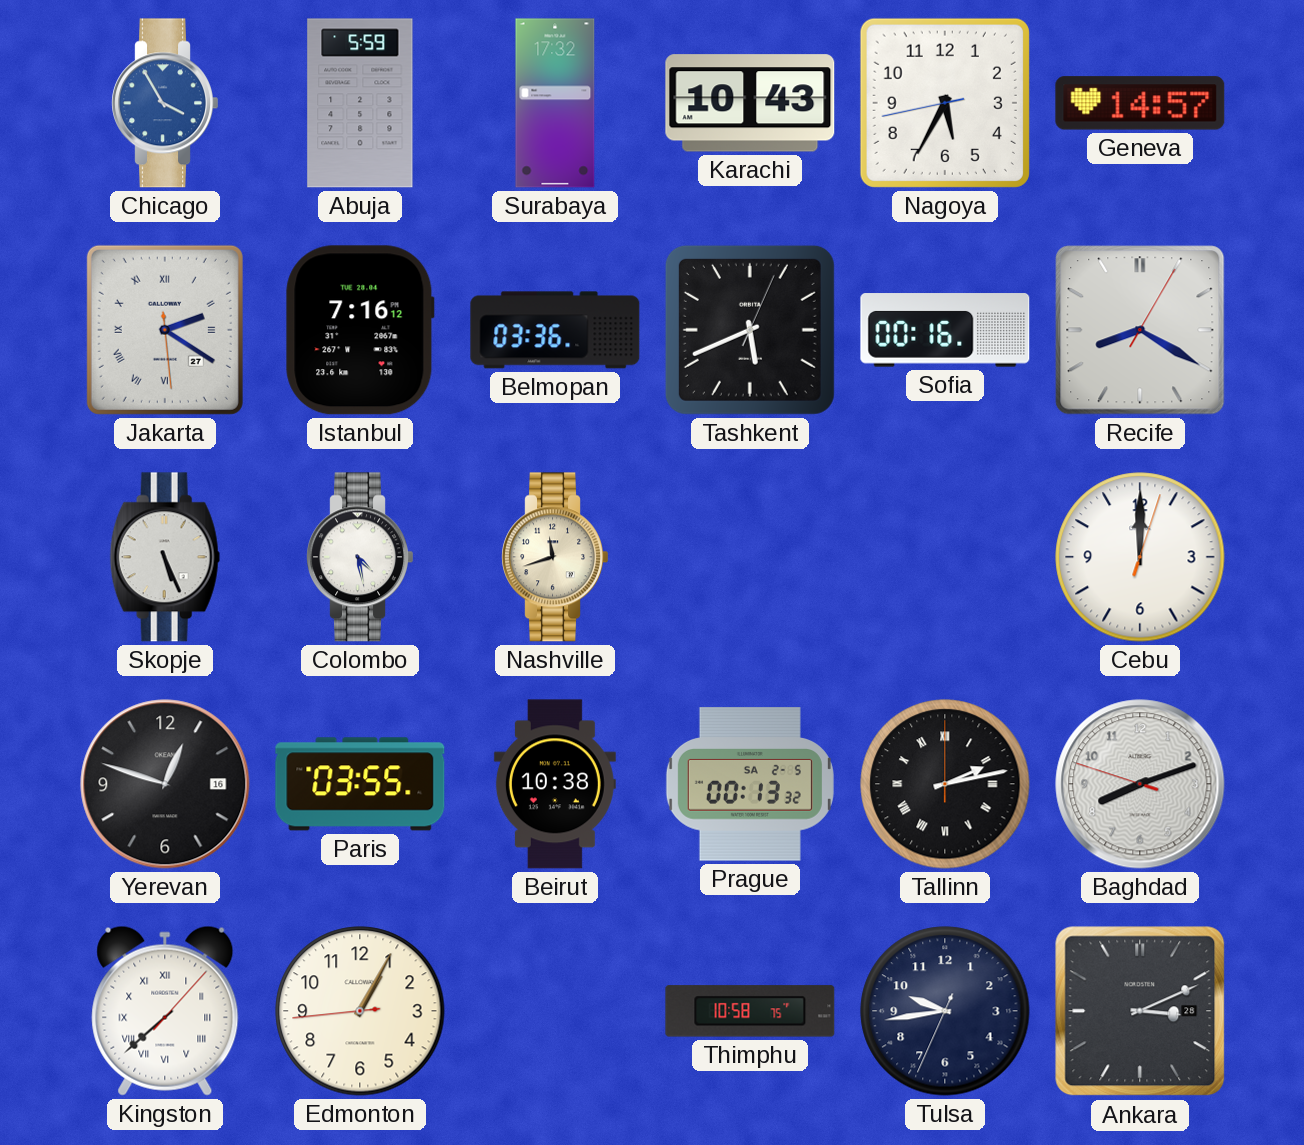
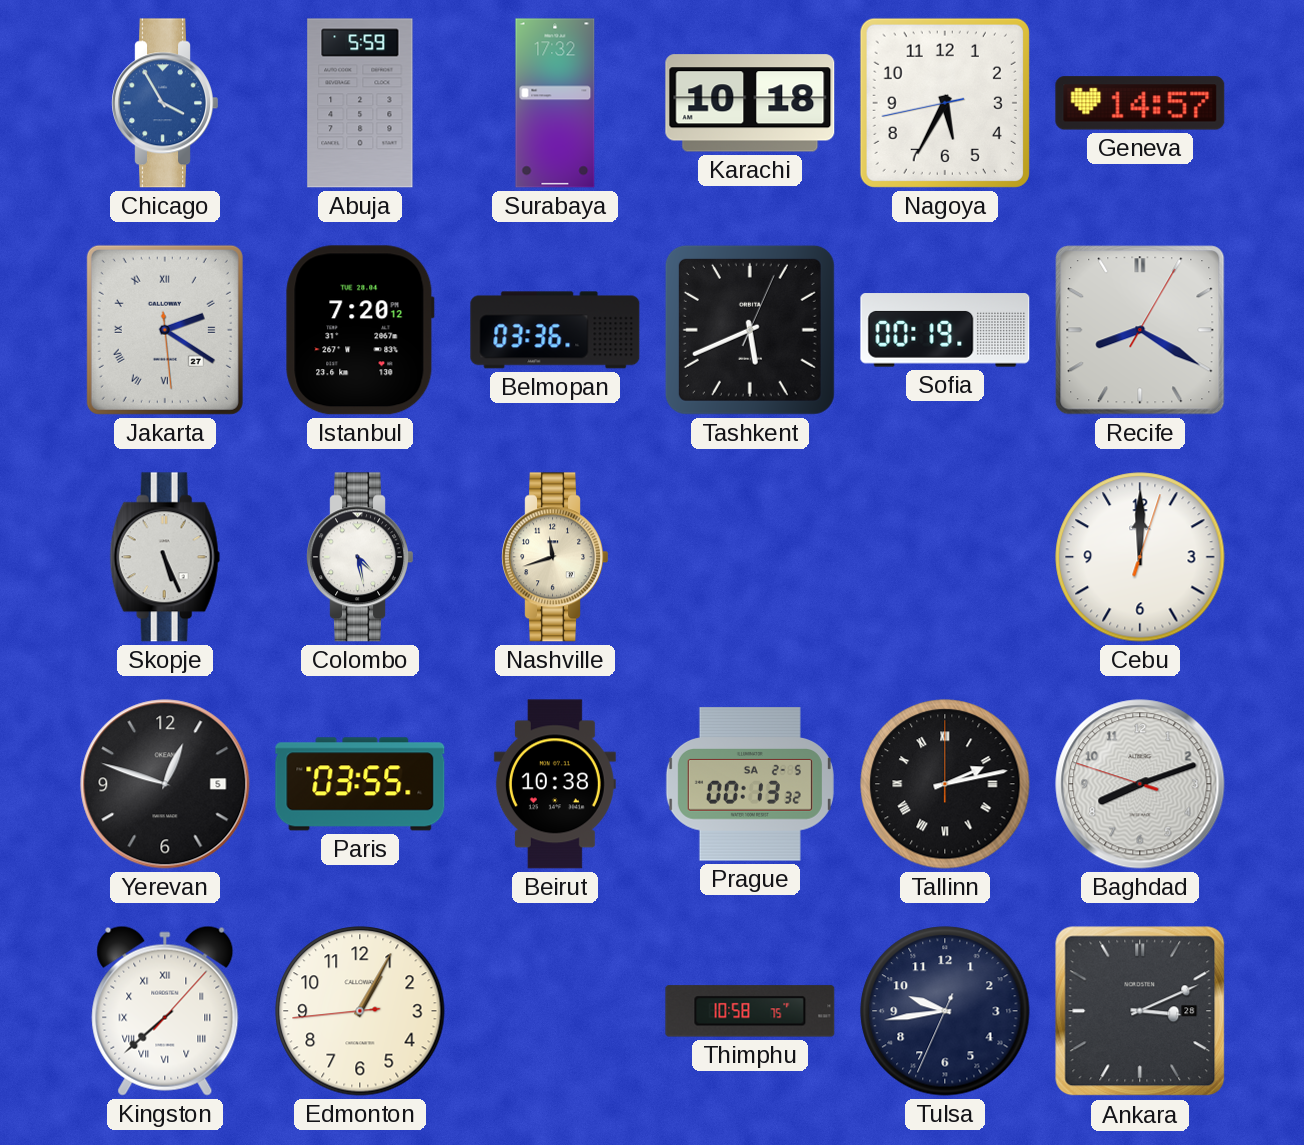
Karachi: 10:43 -> 10:18 (750, 103)
Istanbul: 7:16 -> 7:20 (360, 330)
Sofia: 00:16 -> 00:19 (945, 330)
Yerevan date: 16 -> 5 (165, 784)
